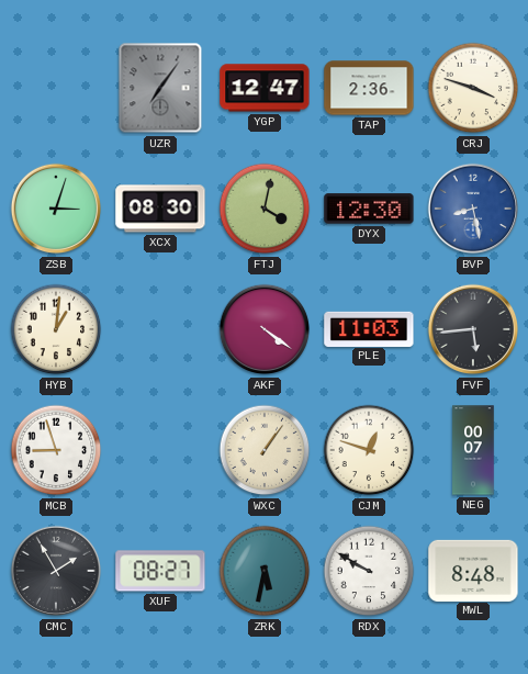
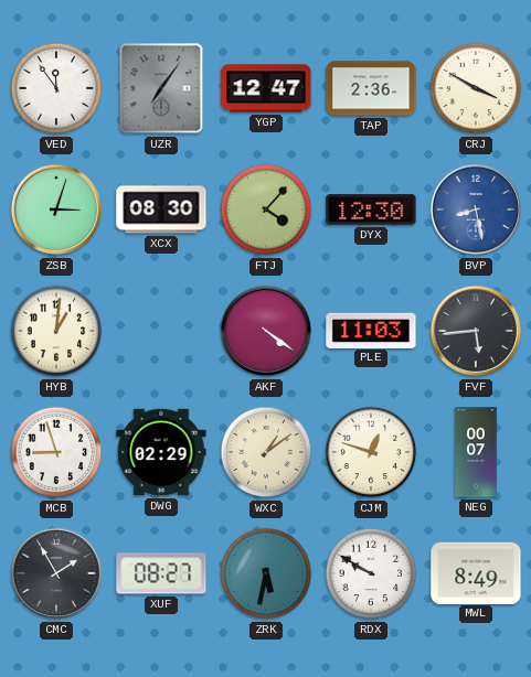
VED: none -> 11:54 (56, 88)
CRJ: 3:48 -> 3:50 (476, 88)
FTJ: 4:02 -> 4:07 (266, 209)
DWG: none -> 02:29 (161, 452)
WXC: 1:06 -> 1:09 (266, 452)
MWL: 8:48 -> 8:49 (476, 572)
